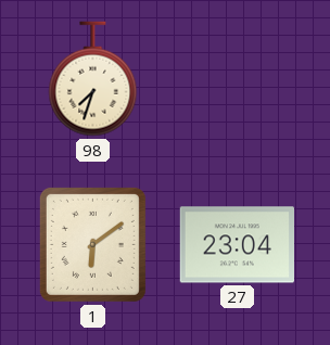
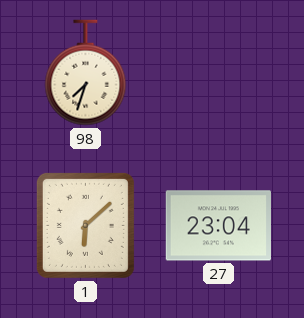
1: 6:09 -> 6:08 (85, 225)
